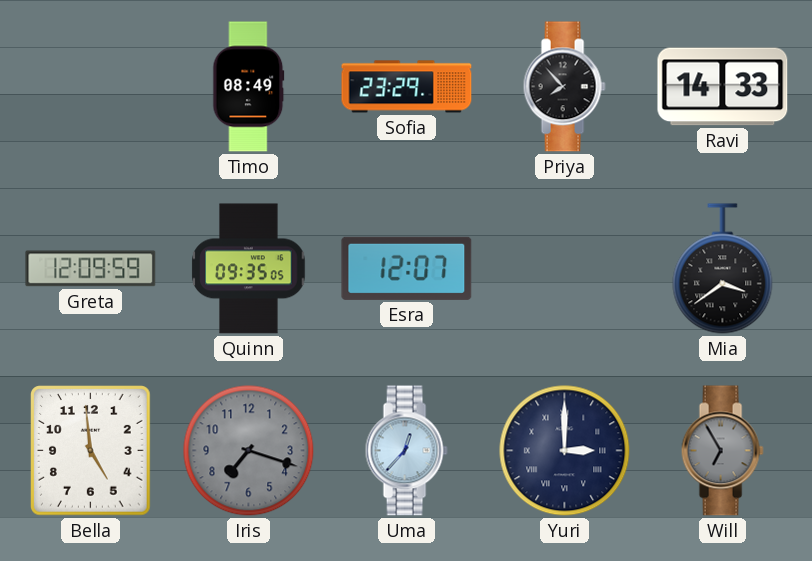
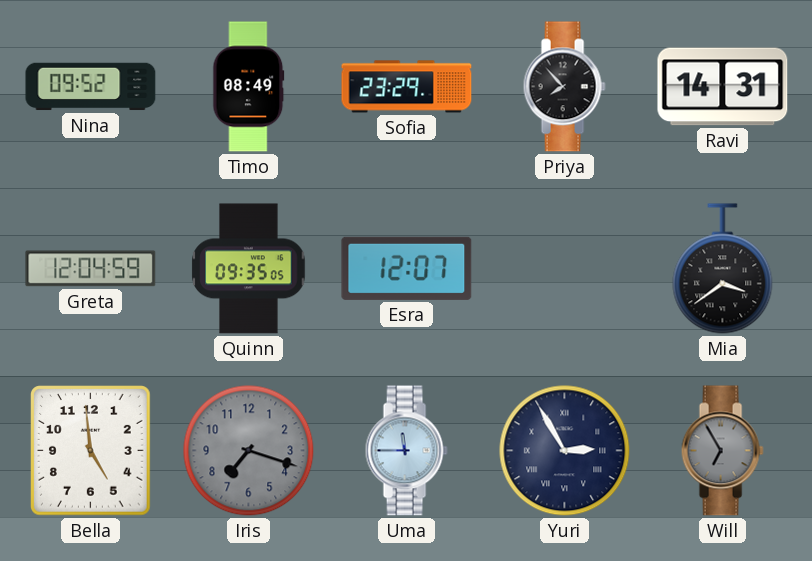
Nina: none -> 09:52 (91, 87)
Ravi: 14:33 -> 14:31 (723, 87)
Greta: 12:09 -> 12:04 (91, 269)
Uma: 12:37 -> 11:45 (406, 451)
Yuri: 3:00 -> 2:55 (565, 451)
